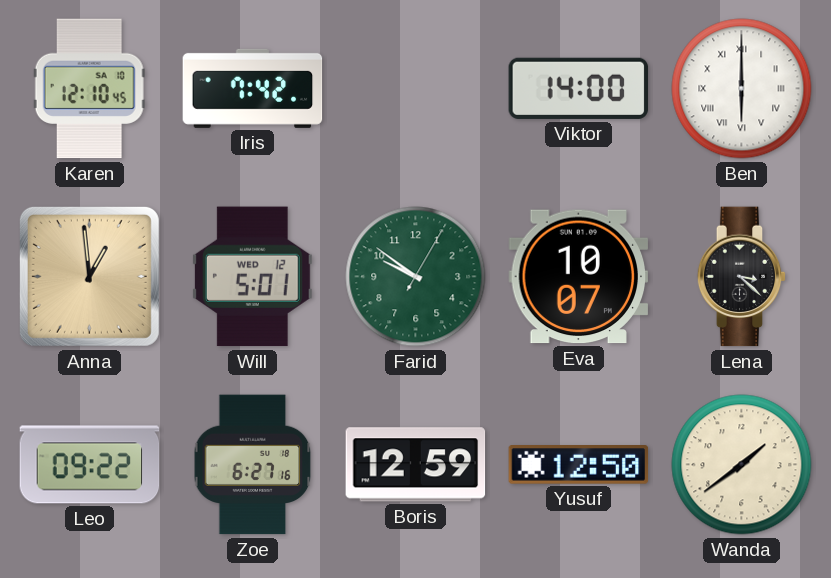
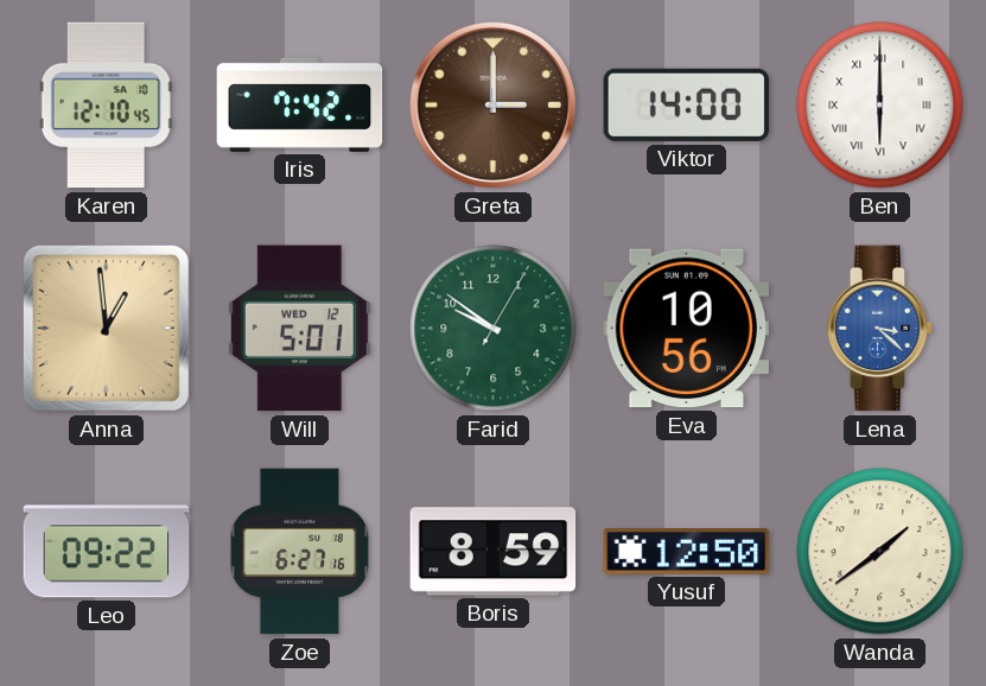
Greta: none -> 3:00 (492, 104)
Eva: 10:07 -> 10:56 (687, 329)
Lena dial: black -> blue (880, 329)
Boris: 12:59 -> 8:59 (494, 552)
